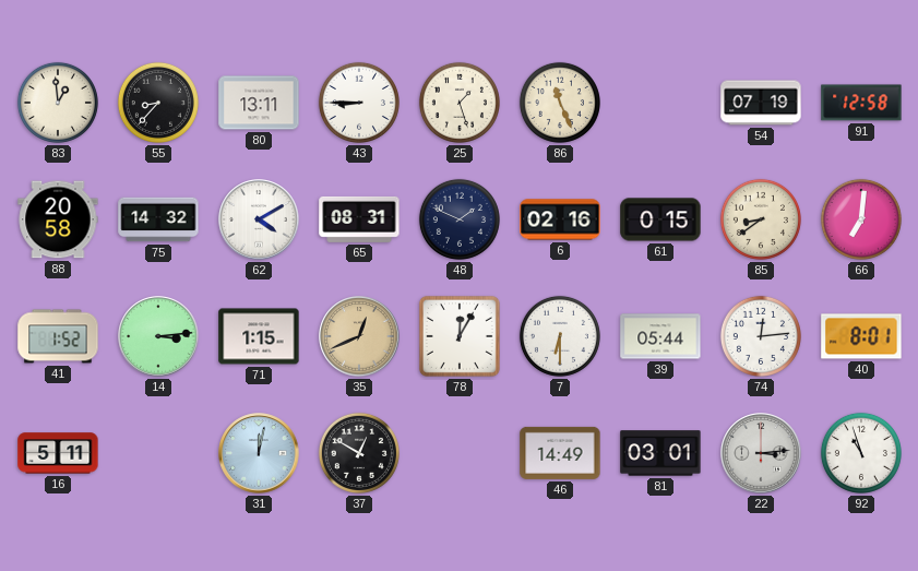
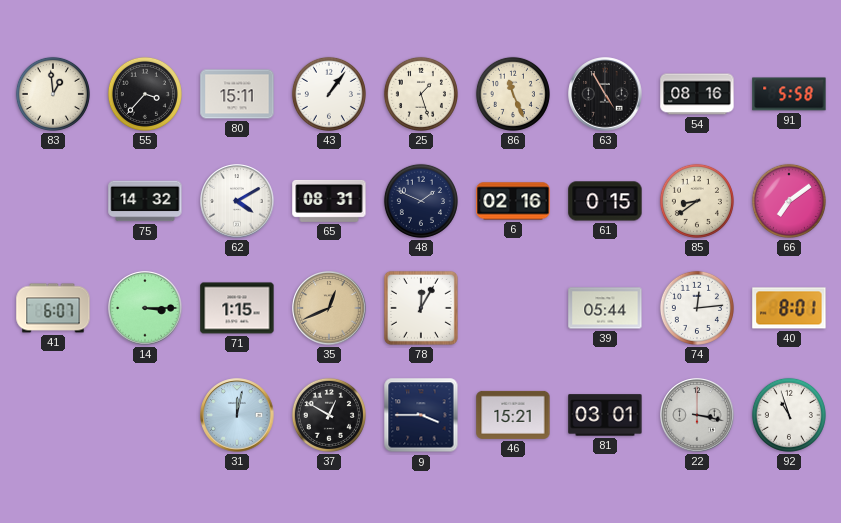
55: 8:37 -> 3:37 (145, 94)
80: 13:11 -> 15:11 (237, 94)
43: 8:45 -> 1:06 (329, 94)
63: none -> 4:55 (605, 94)
54: 07:19 -> 08:16 (697, 94)
91: 12:58 -> 5:58 (789, 94)
88: 20:58 -> none (58, 219)
66: 7:01 -> 7:09 (789, 201)
41: 1:52 -> 6:07 (53, 308)
14: 3:14 -> 3:15 (145, 308)
7: 6:30 -> none (560, 336)
16: 5:11 -> none (58, 453)
9: none -> 3:45 (421, 415)
46: 14:49 -> 15:21 (513, 415)
22: 3:14 -> 3:17 (697, 415)
